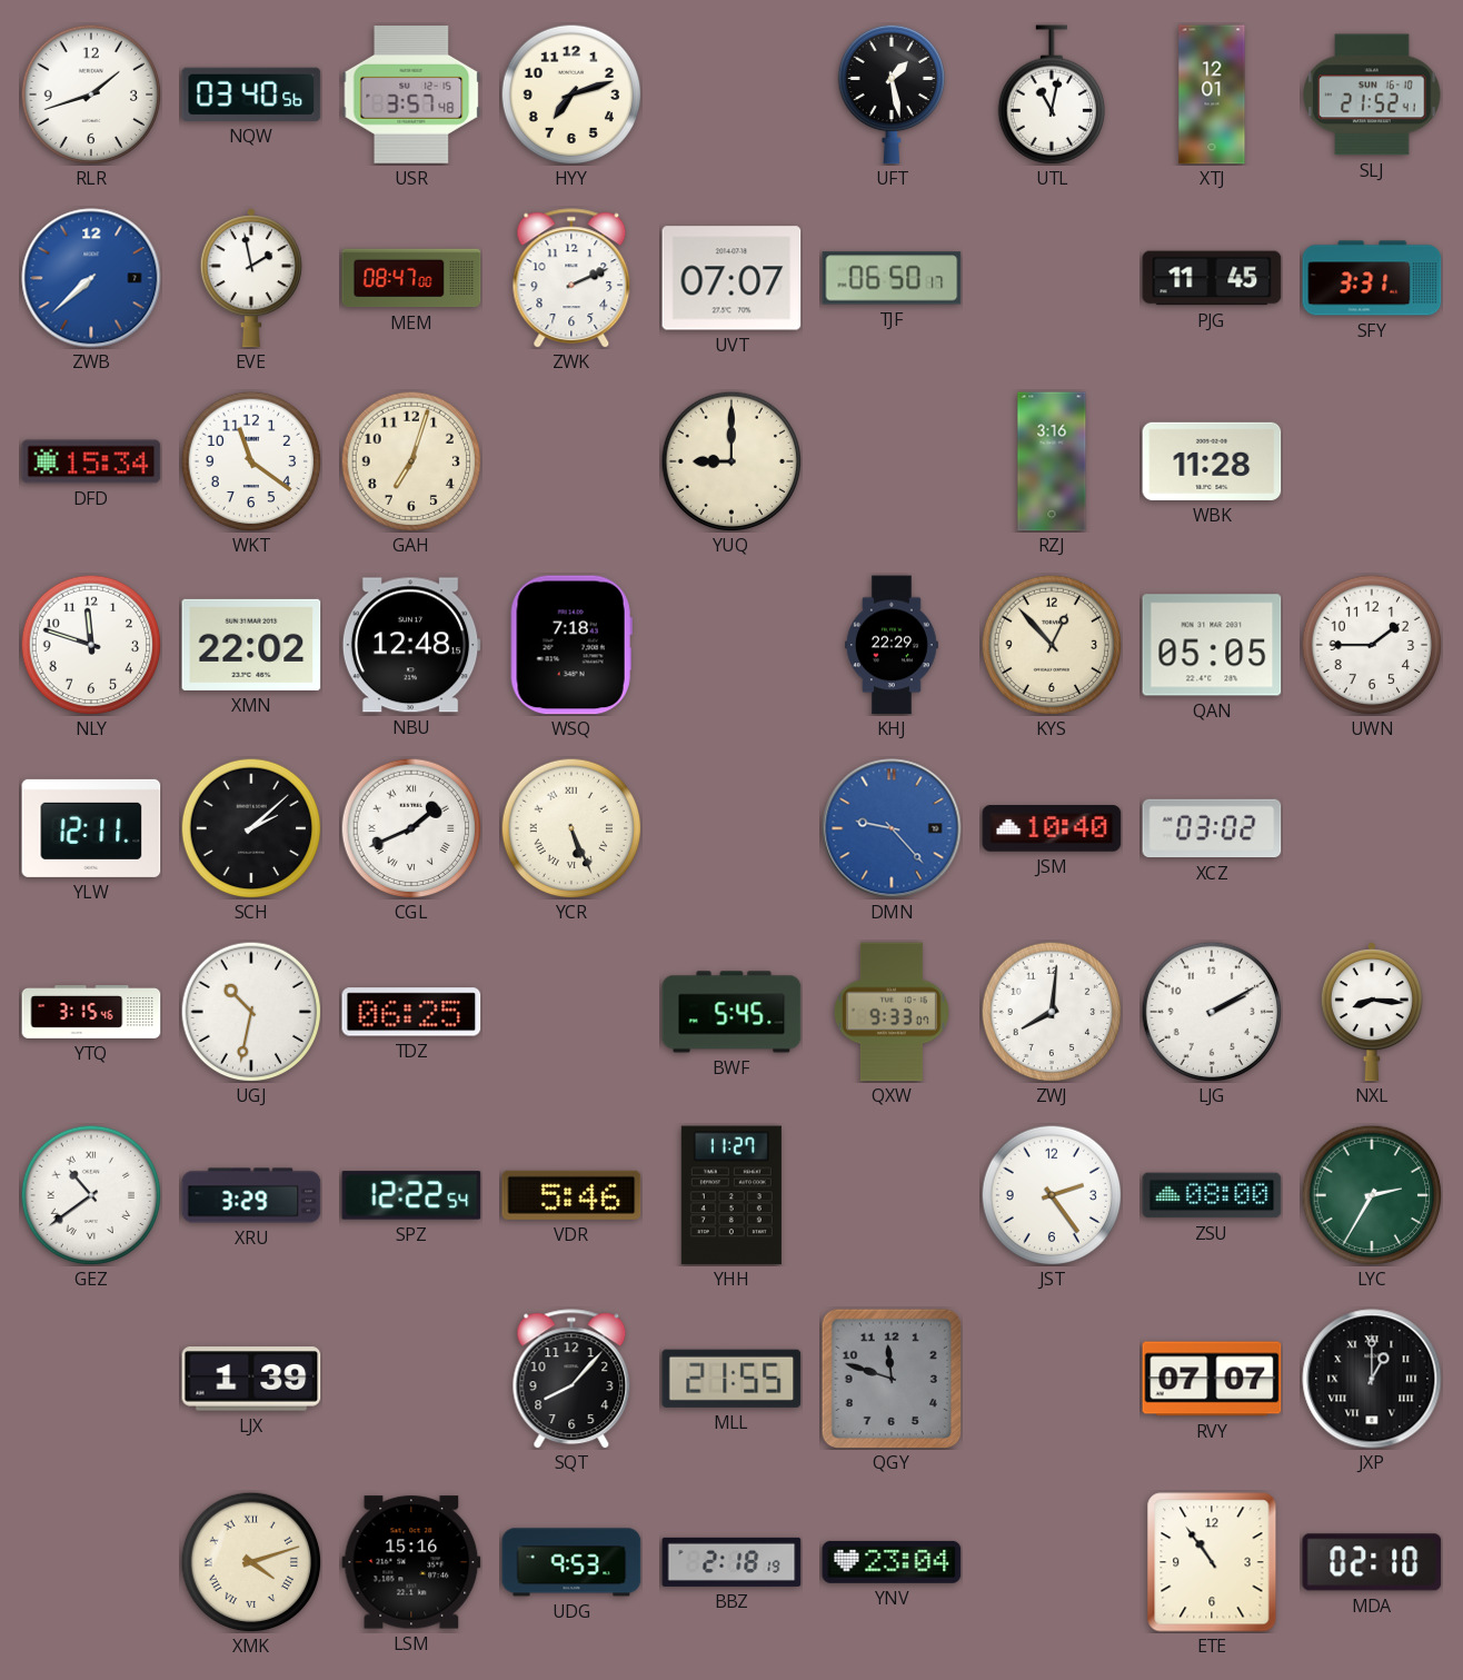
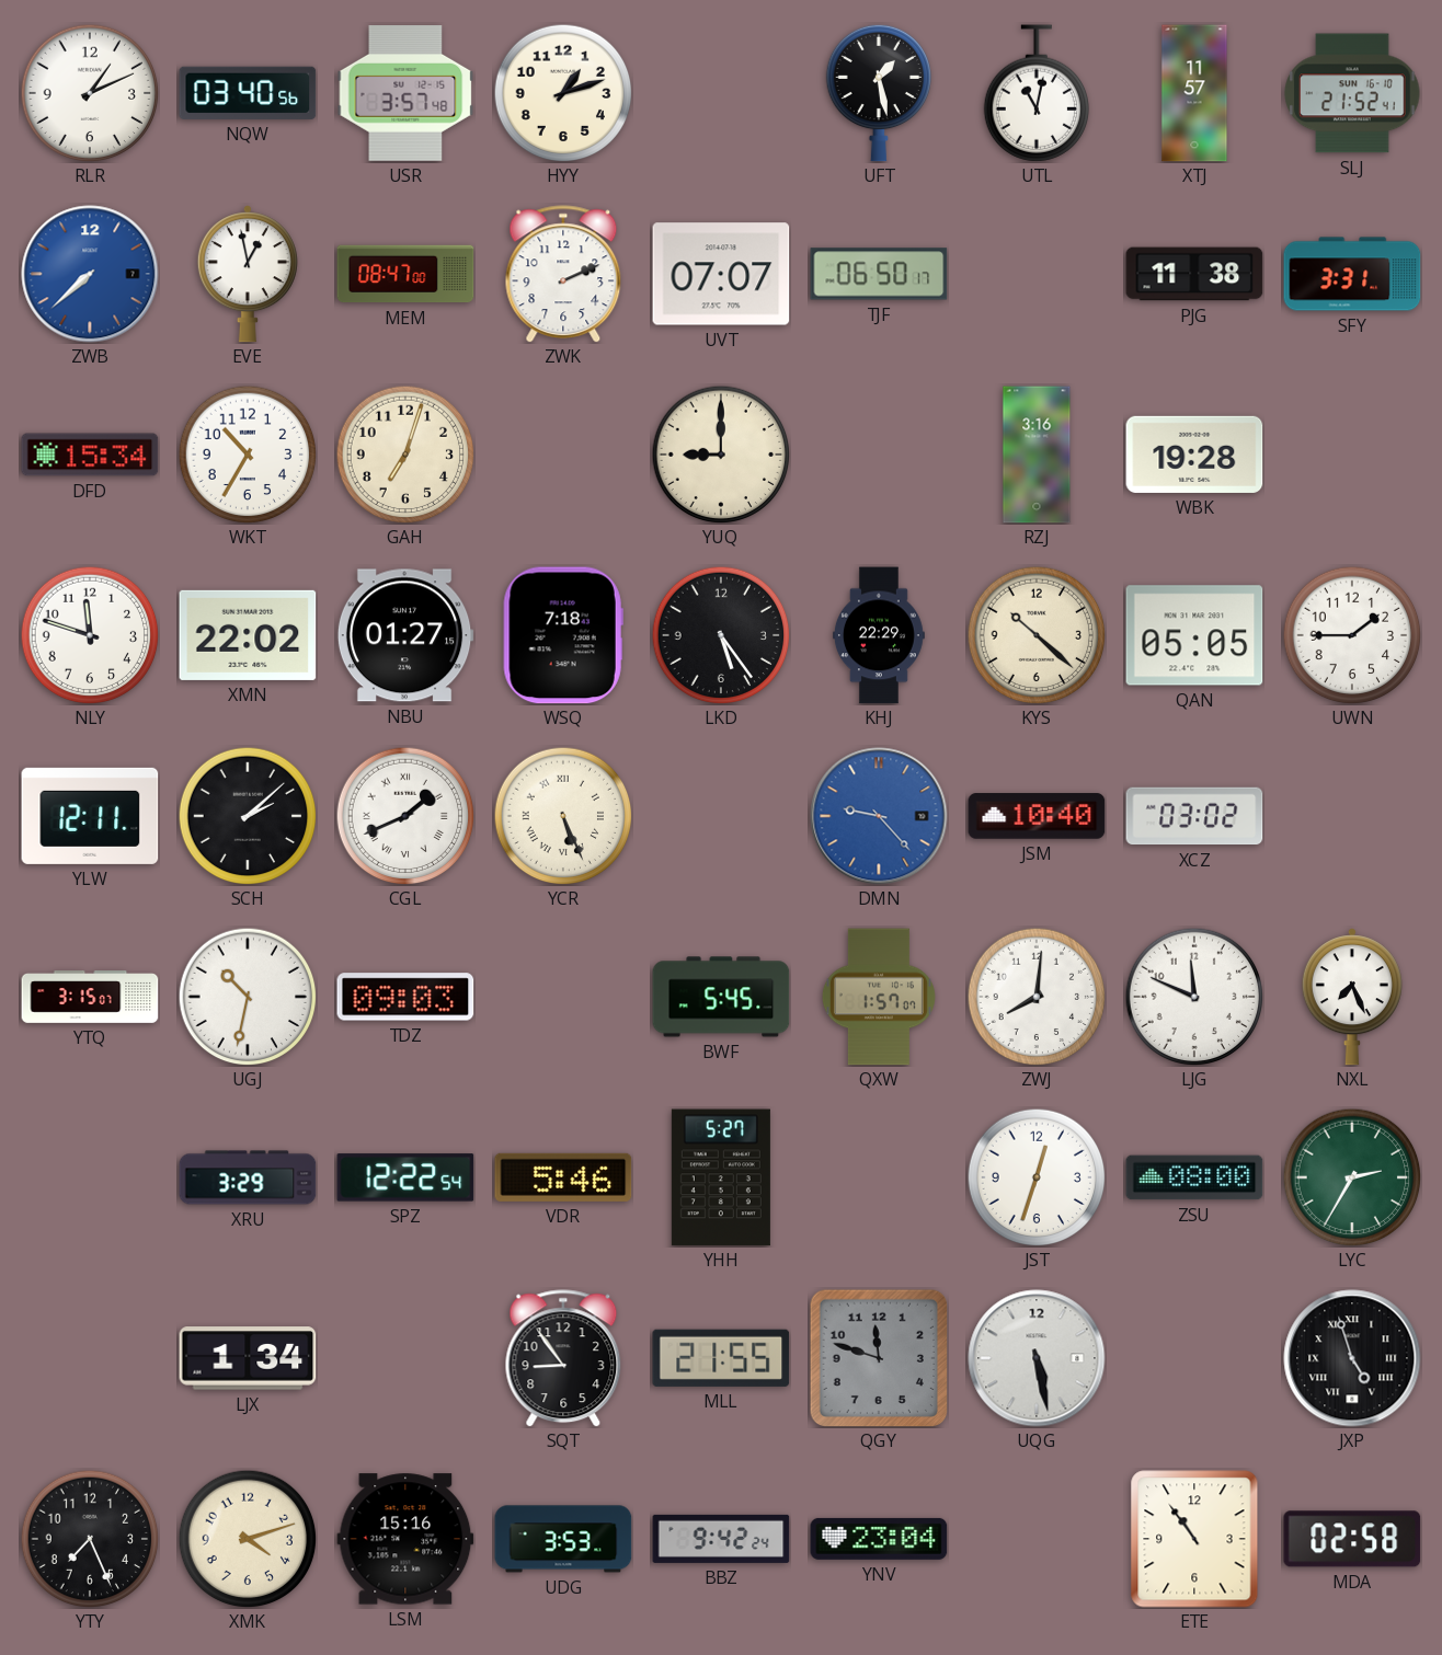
RLR: 1:42 -> 1:11 (90, 93)
HYY: 7:12 -> 1:12 (563, 93)
XTJ: 12:01 -> 11:57 (1194, 93)
EVE: 1:58 -> 12:58 (248, 274)
PJG: 11:45 -> 11:38 (1194, 274)
WKT: 11:21 -> 10:35 (248, 455)
WBK: 11:28 -> 19:28 (1194, 455)
NBU: 12:48 -> 01:27 (405, 635)
LKD: none -> 5:24 (721, 635)
KYS: 12:53 -> 10:22 (1037, 635)
YTQ: 3:15:46 -> 3:15:07 (90, 997)
TDZ: 06:25 -> 09:03 (405, 997)
QXW: 9:33 -> 1:57 (879, 997)
LJG: 2:10 -> 11:49 (1194, 997)
NXL: 8:16 -> 7:26 (1352, 997)
GEZ: 10:39 -> none (91, 1195)
YHH: 11:27 -> 5:27 (721, 1177)
JST: 2:24 -> 12:33 (1037, 1177)
LJX: 1:39 -> 1:34 (248, 1358)
SQT: 8:07 -> 8:54 (563, 1358)
UQG: none -> 5:28 (1037, 1358)
RVY: 07:07 -> none (1212, 1379)
JXP: 1:00 -> 4:57 (1352, 1358)
YTY: none -> 7:26 (90, 1539)
XMK numerals: Roman -> Arabic (248, 1539)
UDG: 9:53 -> 3:53 (563, 1539)
BBZ: 2:18 -> 9:42 (721, 1539)
MDA: 02:10 -> 02:58 (1352, 1539)
